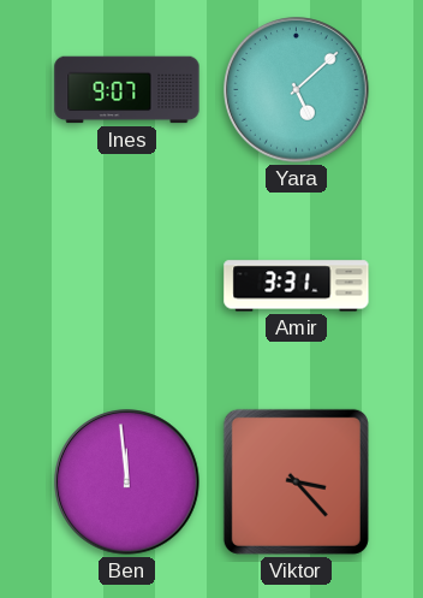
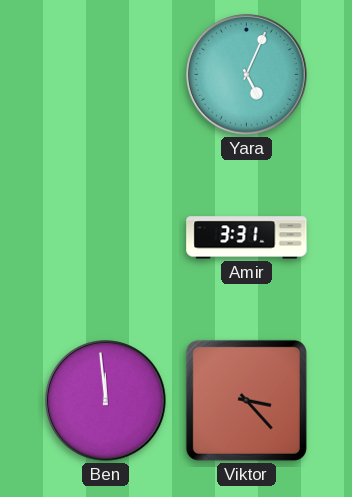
Ines: 9:07 -> none (127, 90)
Yara: 5:08 -> 5:04 (247, 75)
